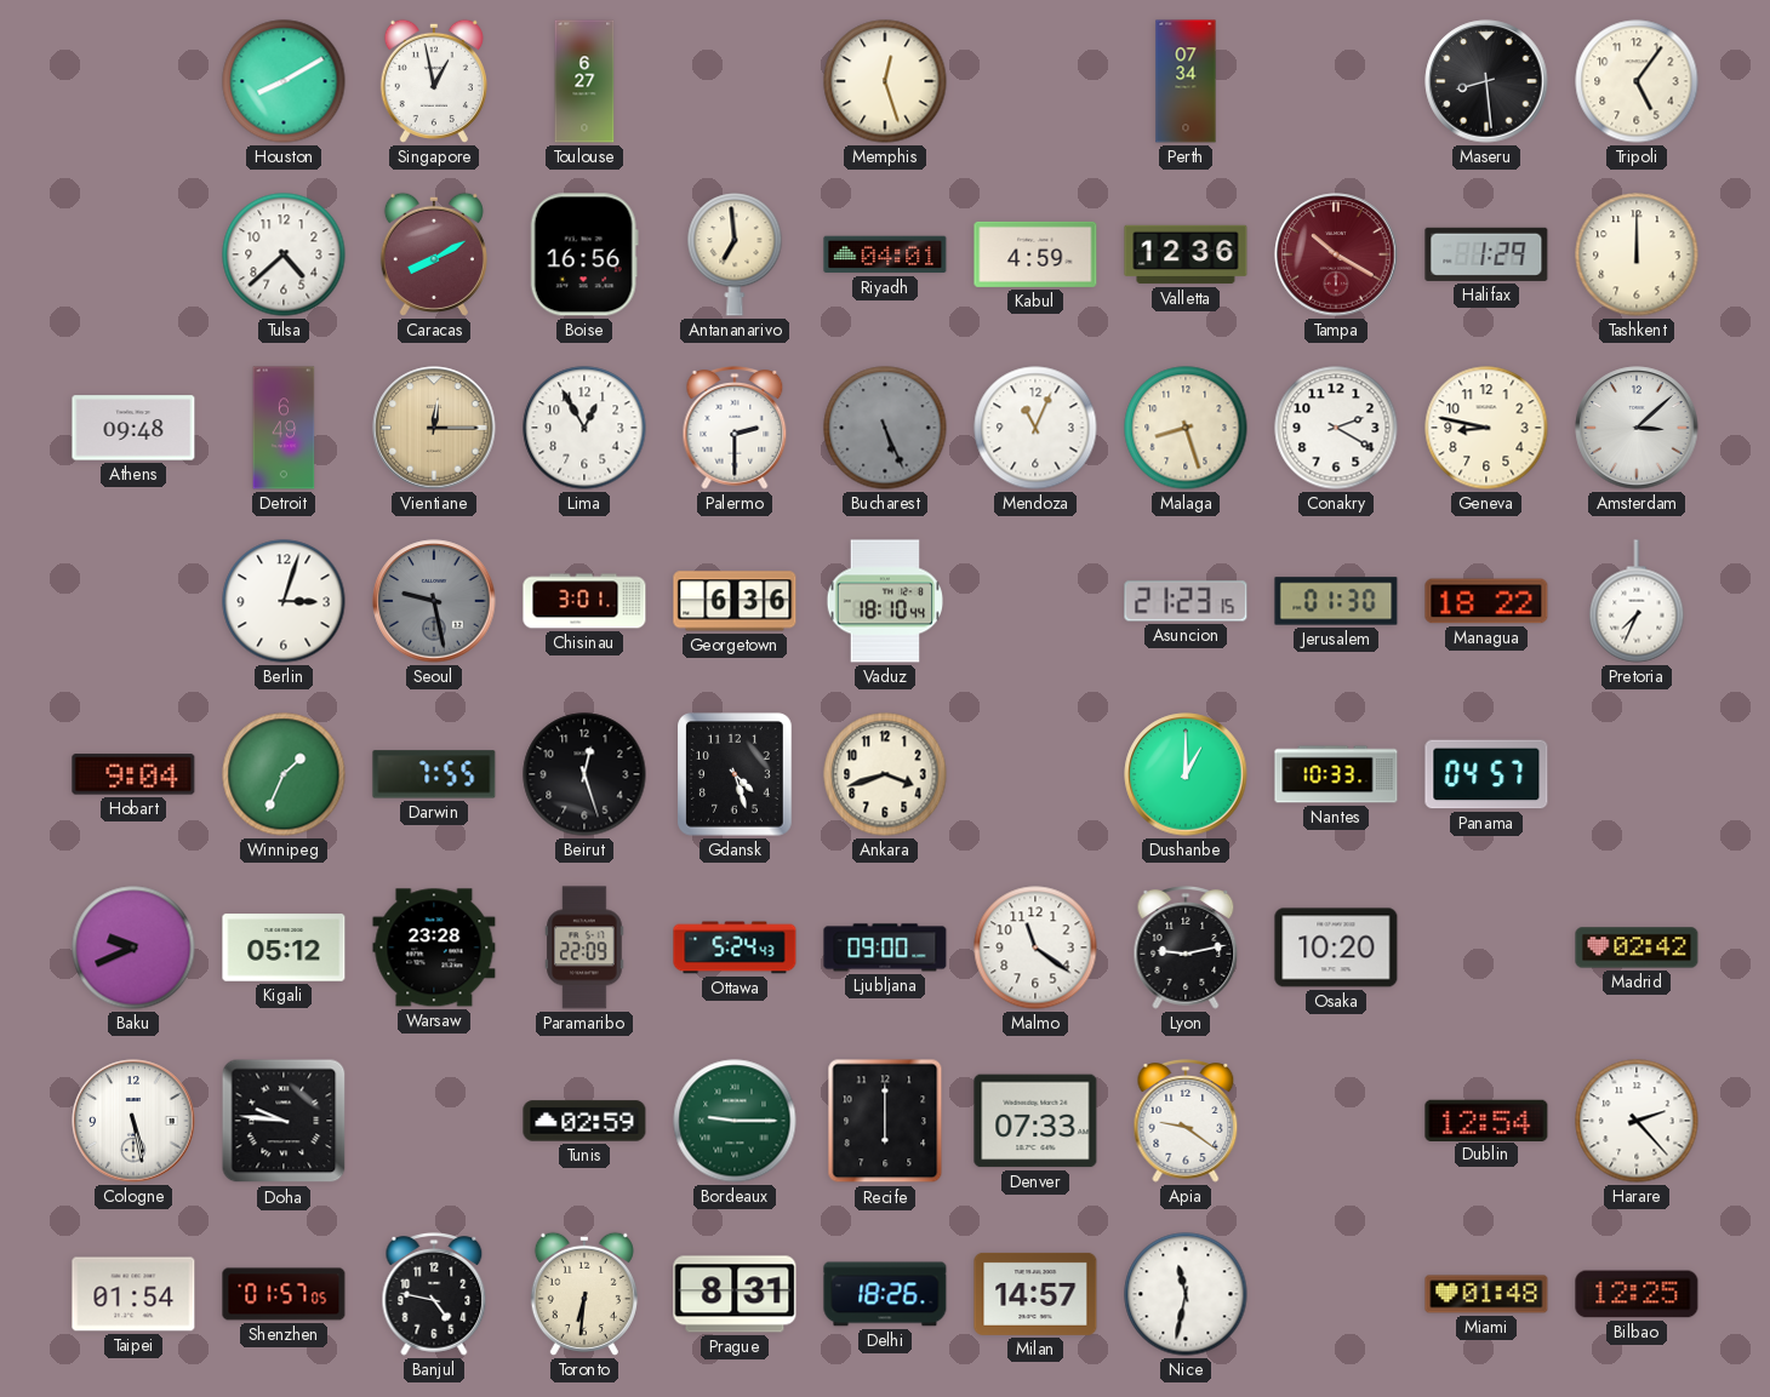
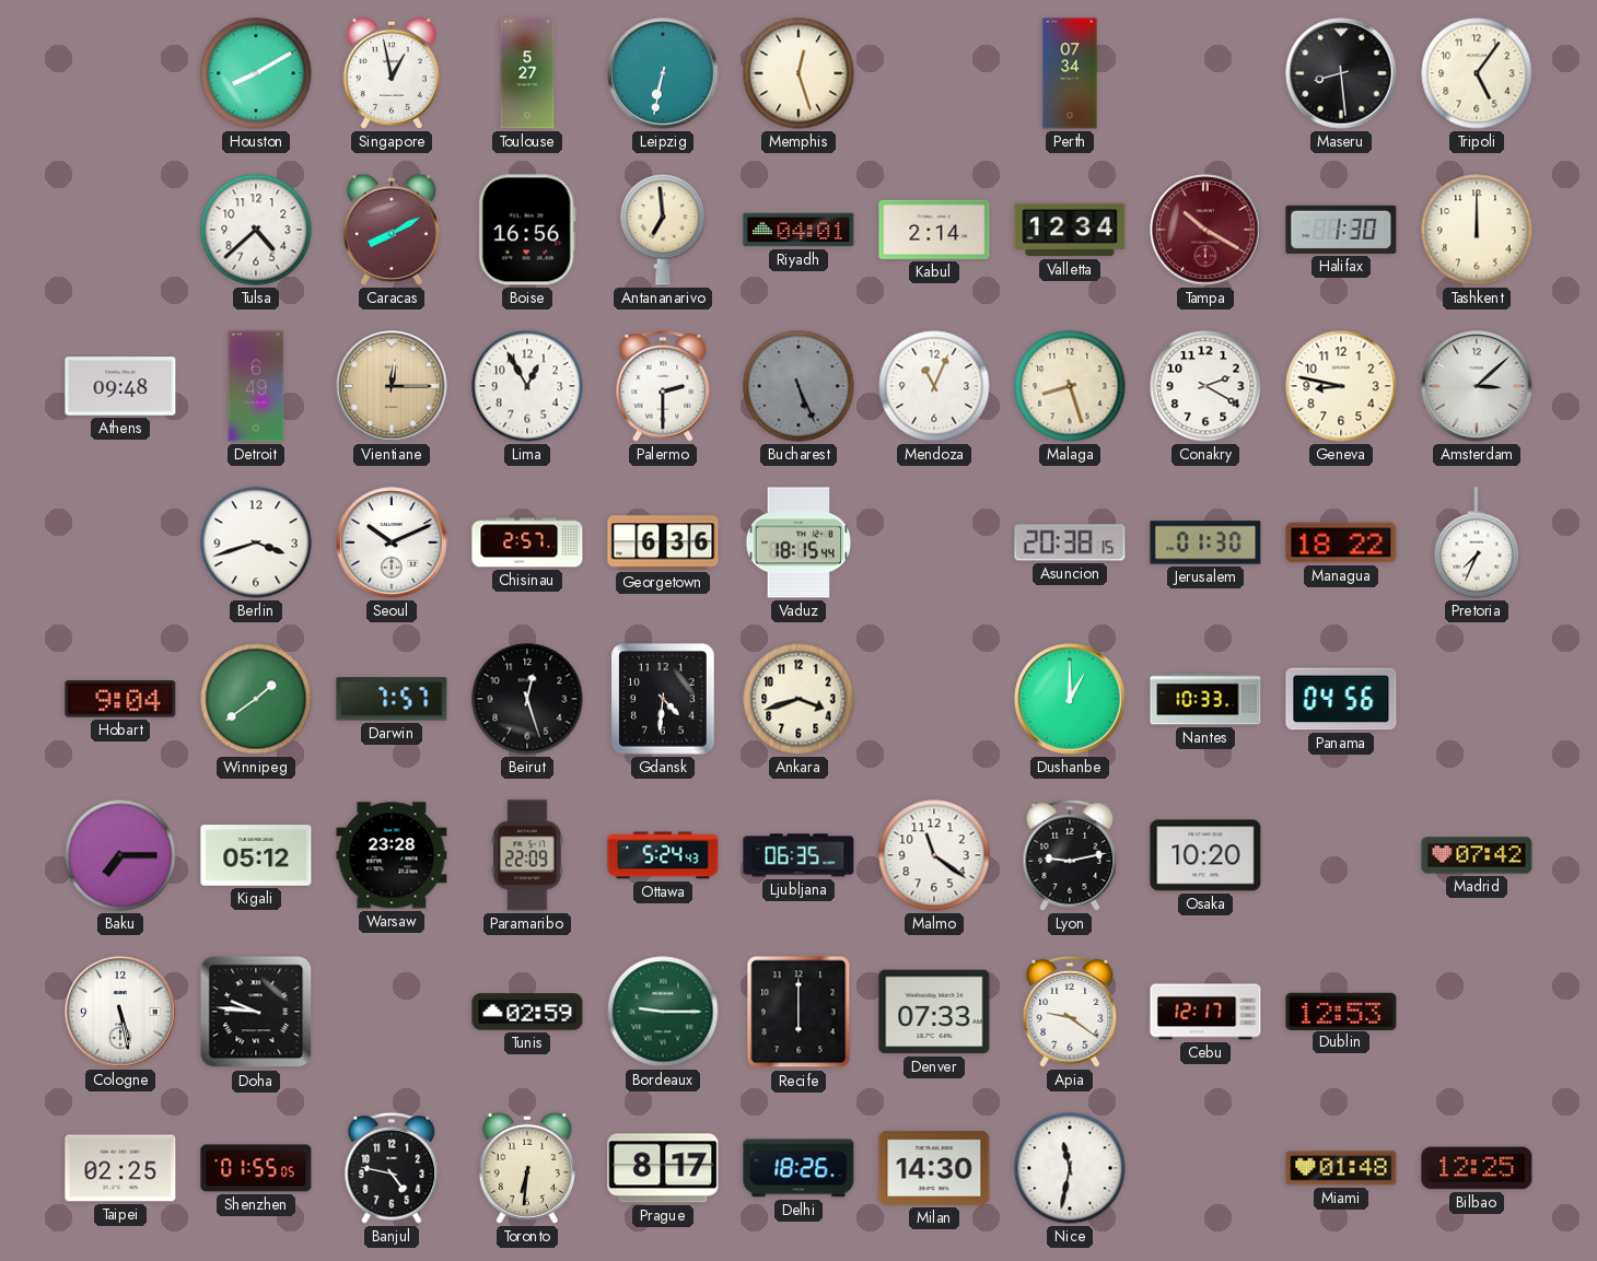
Toulouse: 6:27 -> 5:27 (527, 73)
Leipzig: none -> 6:32 (663, 73)
Kabul: 4:59 -> 2:14 (934, 230)
Valletta: 12:36 -> 12:34 (1070, 230)
Halifax: 1:29 -> 1:30 (1341, 230)
Berlin: 3:03 -> 3:42 (256, 542)
Seoul: 9:28 -> 10:11 (392, 542)
Seoul dial: grey -> white (392, 542)
Chisinau: 3:01 -> 2:57 (527, 542)
Vaduz: 18:10 -> 18:15 (799, 542)
Asuncion: 21:23 -> 20:38 (1070, 542)
Winnipeg: 1:34 -> 1:39 (256, 699)
Darwin: 7:55 -> 7:57 (392, 699)
Gdansk: 4:27 -> 4:31 (664, 700)
Panama: 04:57 -> 04:56 (1341, 699)
Baku: 9:41 -> 7:15 (120, 855)
Ljubljana: 09:00 -> 06:35 (799, 855)
Madrid: 02:42 -> 07:42 (1477, 855)
Cebu: none -> 12:17 (1205, 1012)
Dublin: 12:54 -> 12:53 (1341, 1011)
Harare: 2:23 -> none (1637, 1121)
Taipei: 01:54 -> 02:25 (120, 1168)
Shenzhen: 01:57 -> 01:55 (256, 1168)
Prague: 8:31 -> 8:17 (663, 1168)
Milan: 14:57 -> 14:30 (934, 1168)
